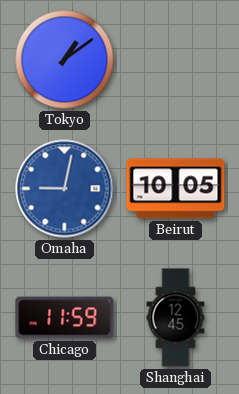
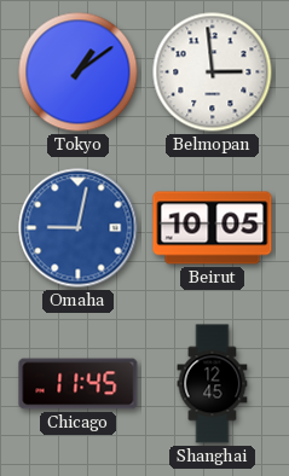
Belmopan: none -> 2:59 (213, 72)
Chicago: 11:59 -> 11:45 (79, 384)
